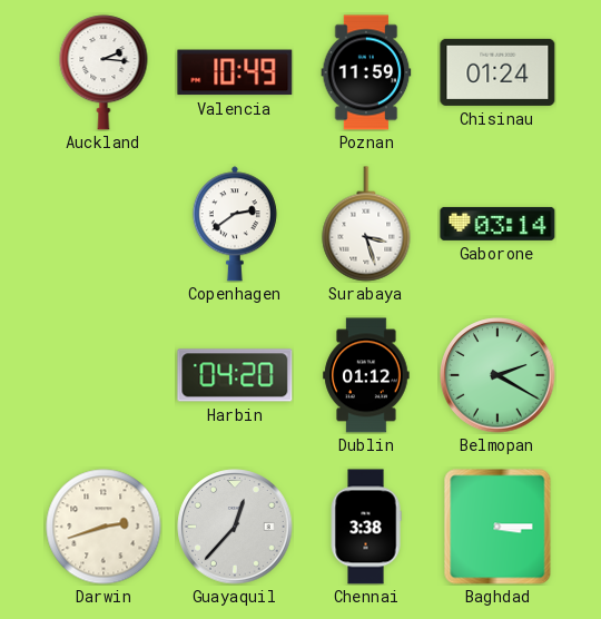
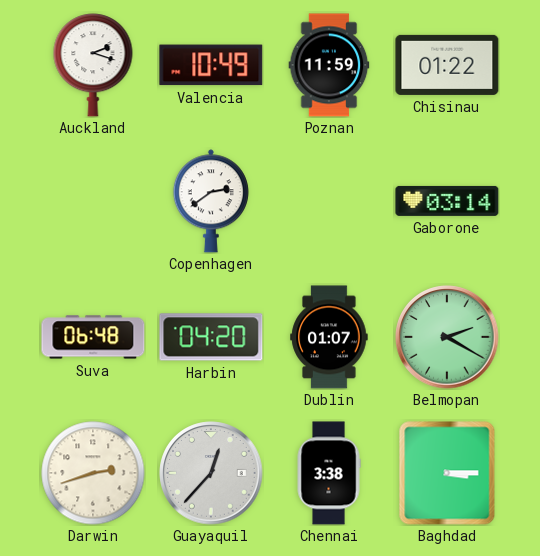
Auckland: 2:16 -> 2:18 (93, 65)
Chisinau: 01:24 -> 01:22 (447, 65)
Surabaya: 3:27 -> none (366, 224)
Suva: none -> 06:48 (93, 337)
Dublin: 01:12 -> 01:07 (329, 337)
